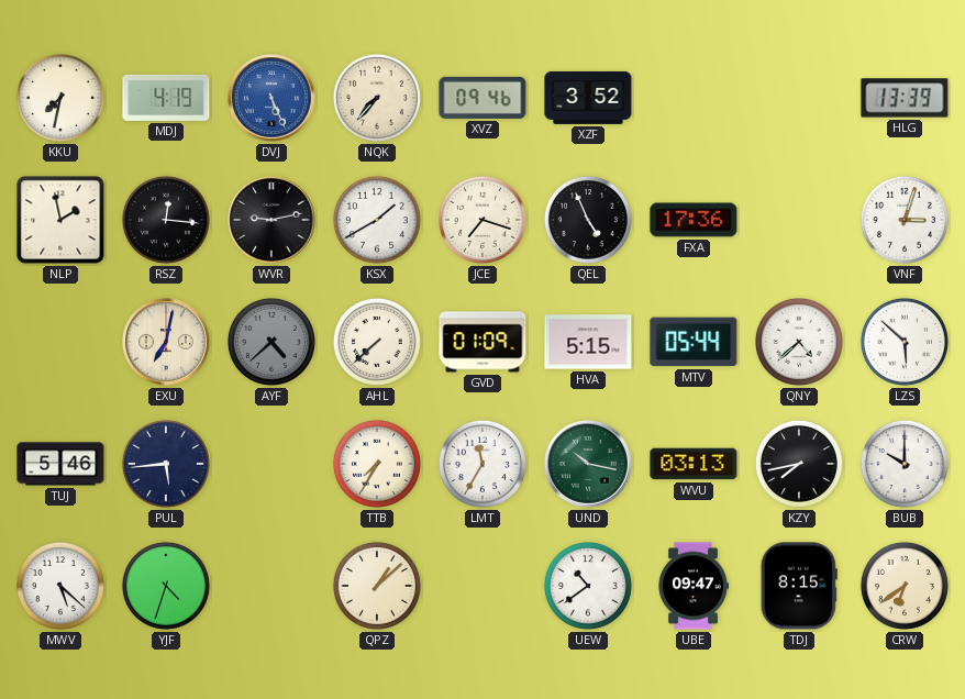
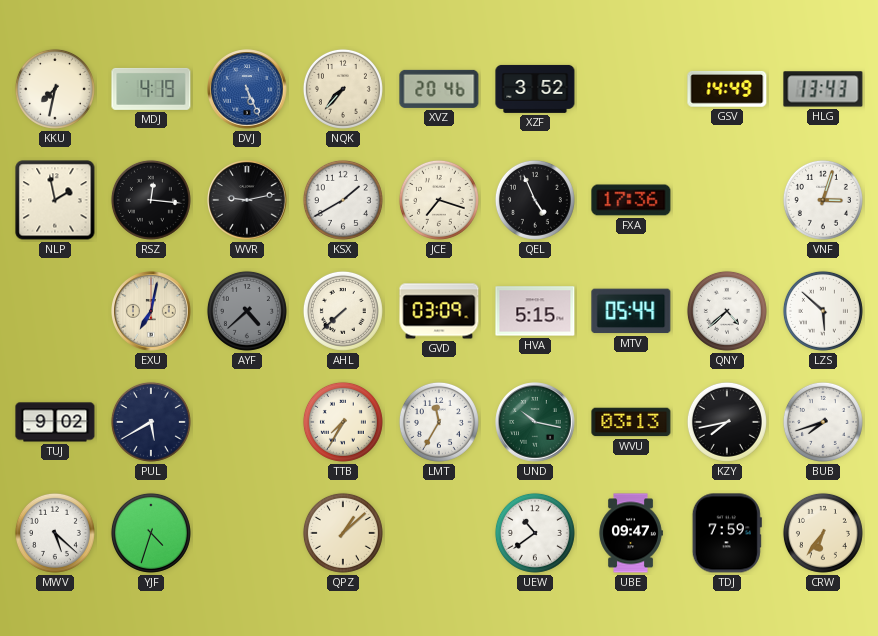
XVZ: 09:46 -> 20:46 (439, 89)
GSV: none -> 14:49 (727, 89)
HLG: 13:39 -> 13:43 (823, 89)
GVD: 01:09 -> 03:09 (439, 311)
TUJ: 5:46 -> 9:02 (55, 422)
PUL: 5:44 -> 5:40 (151, 422)
BUB: 10:00 -> 7:42 (823, 422)
TDJ: 8:15 -> 7:59 (727, 533)
CRW: 6:39 -> 6:36 (823, 533)
